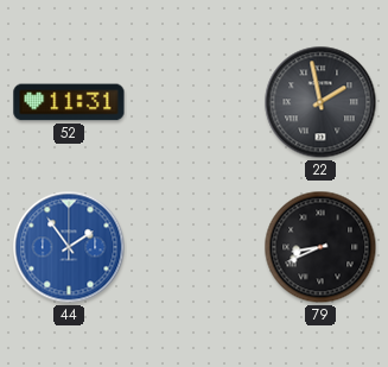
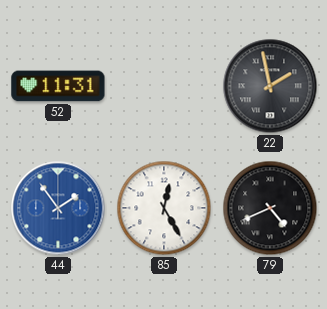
85: none -> 12:25 (164, 208)
79: 8:41 -> 4:41 (270, 208)
